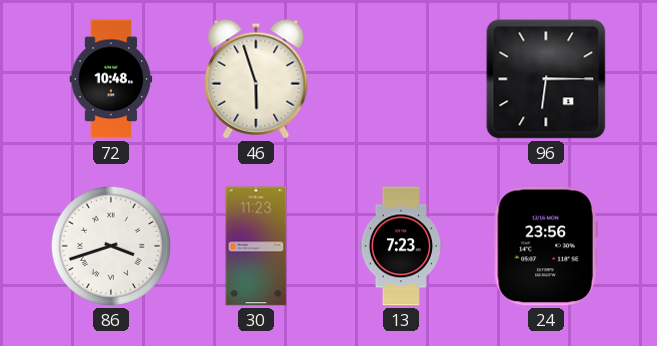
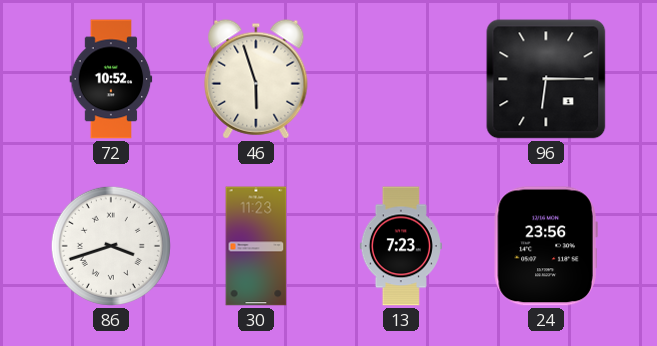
72: 10:48 -> 10:52 (111, 79)
